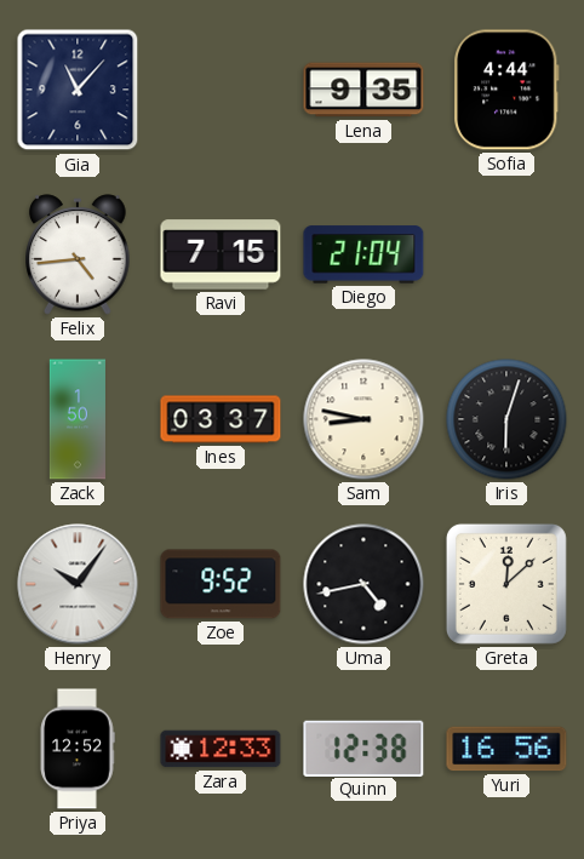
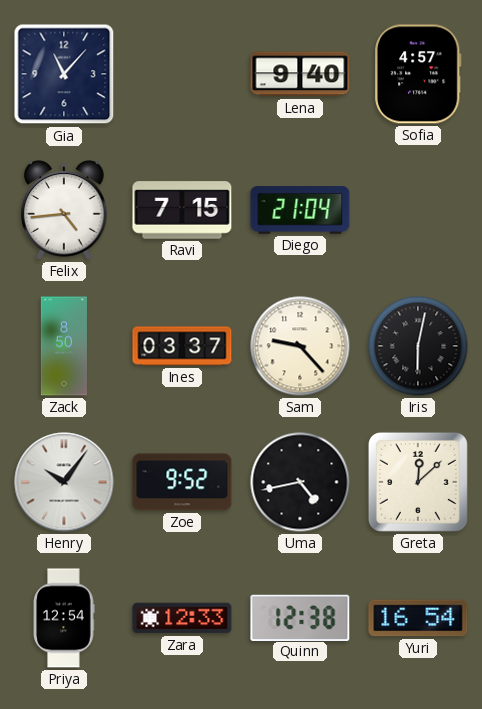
Lena: 9:35 -> 9:40 (300, 74)
Sofia: 4:44 -> 4:57 (419, 74)
Zack: 1:50 -> 8:50 (64, 346)
Sam: 8:47 -> 9:23 (300, 346)
Iris: 6:03 -> 6:02 (418, 346)
Priya: 12:52 -> 12:54 (64, 618)
Yuri: 16:56 -> 16:54 (418, 618)
